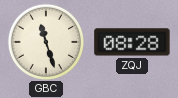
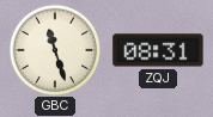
ZQJ: 08:28 -> 08:31 (158, 50)
